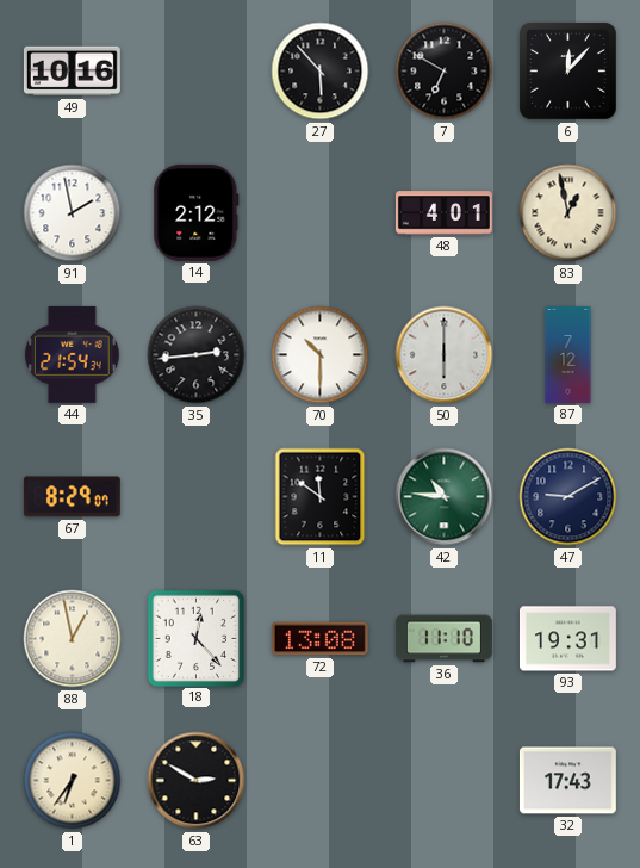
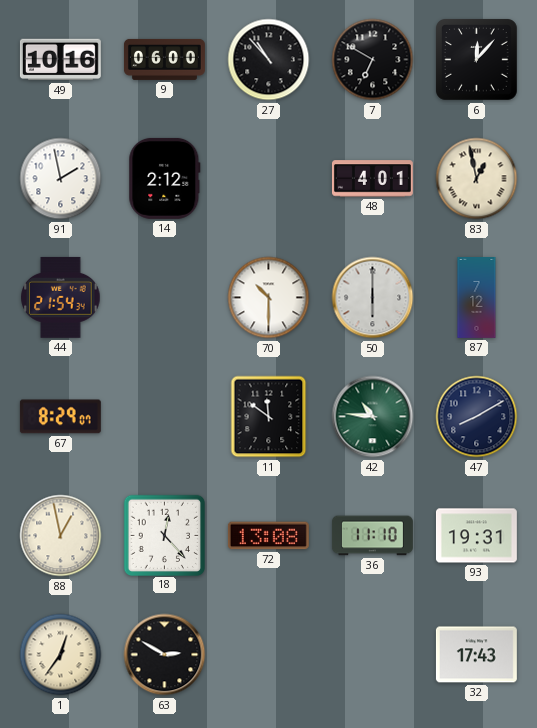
9: none -> 06:00 (164, 59)
27: 5:53 -> 10:53 (269, 60)
35: 2:44 -> none (197, 355)
47: 9:10 -> 8:10 (477, 417)
1: 6:36 -> 12:36 (61, 655)
